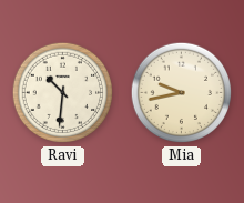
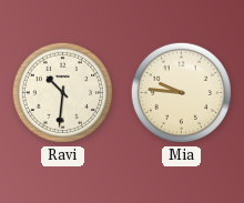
Mia: 9:43 -> 9:46 (182, 93)
